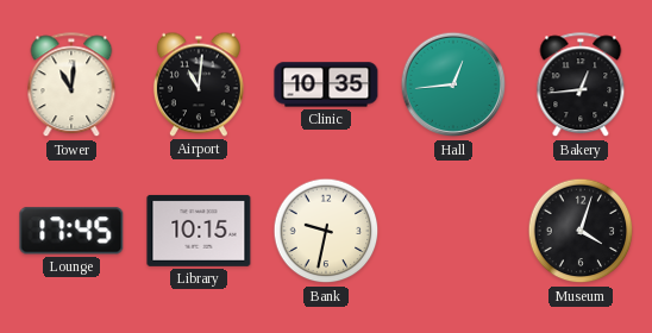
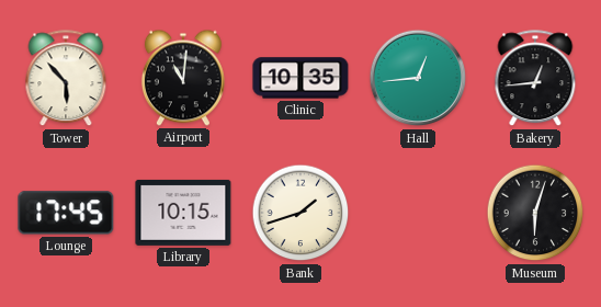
Tower: 11:01 -> 5:53 (66, 79)
Bank: 9:32 -> 1:42 (300, 213)
Museum: 4:03 -> 6:03 (535, 213)
